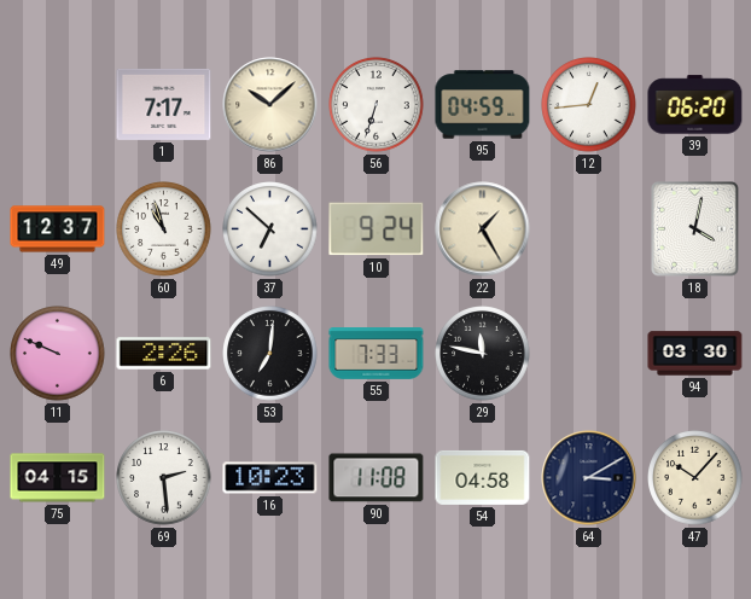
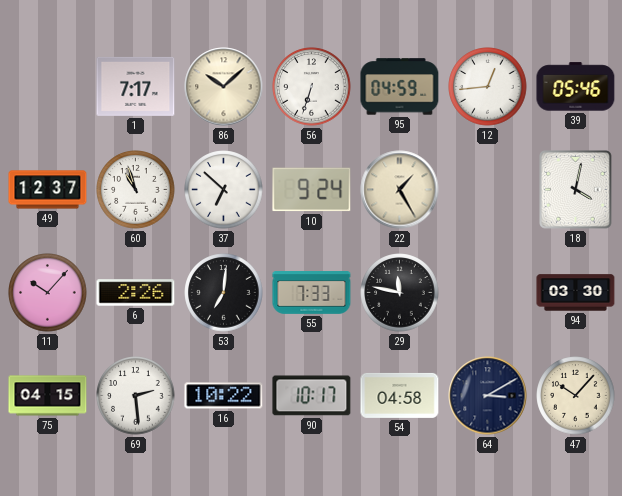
39: 06:20 -> 05:46 (576, 87)
11: 9:49 -> 10:07 (48, 293)
16: 10:23 -> 10:22 (224, 396)
90: 11:08 -> 10:17 (312, 396)
